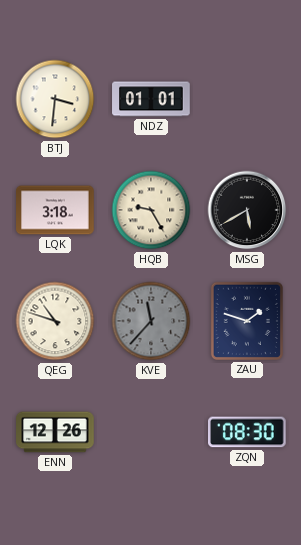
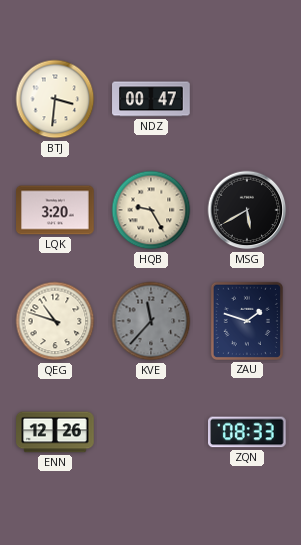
NDZ: 01:01 -> 00:47 (151, 99)
LQK: 3:18 -> 3:20 (55, 210)
ZQN: 08:30 -> 08:33 (248, 432)
